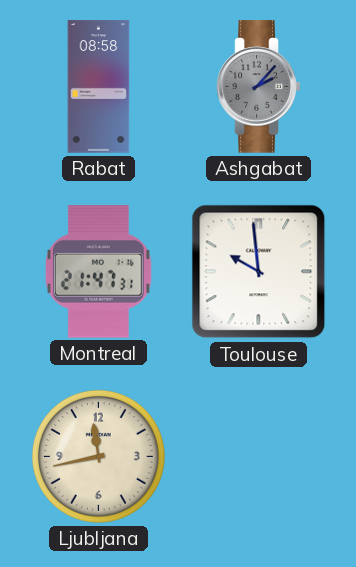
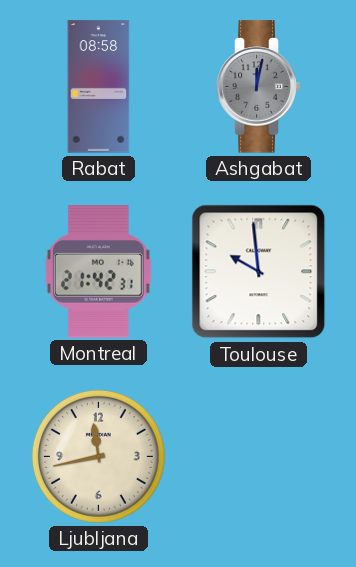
Ashgabat: 2:07 -> 12:02 (259, 87)
Montreal: 21:47 -> 21:42 (98, 272)
